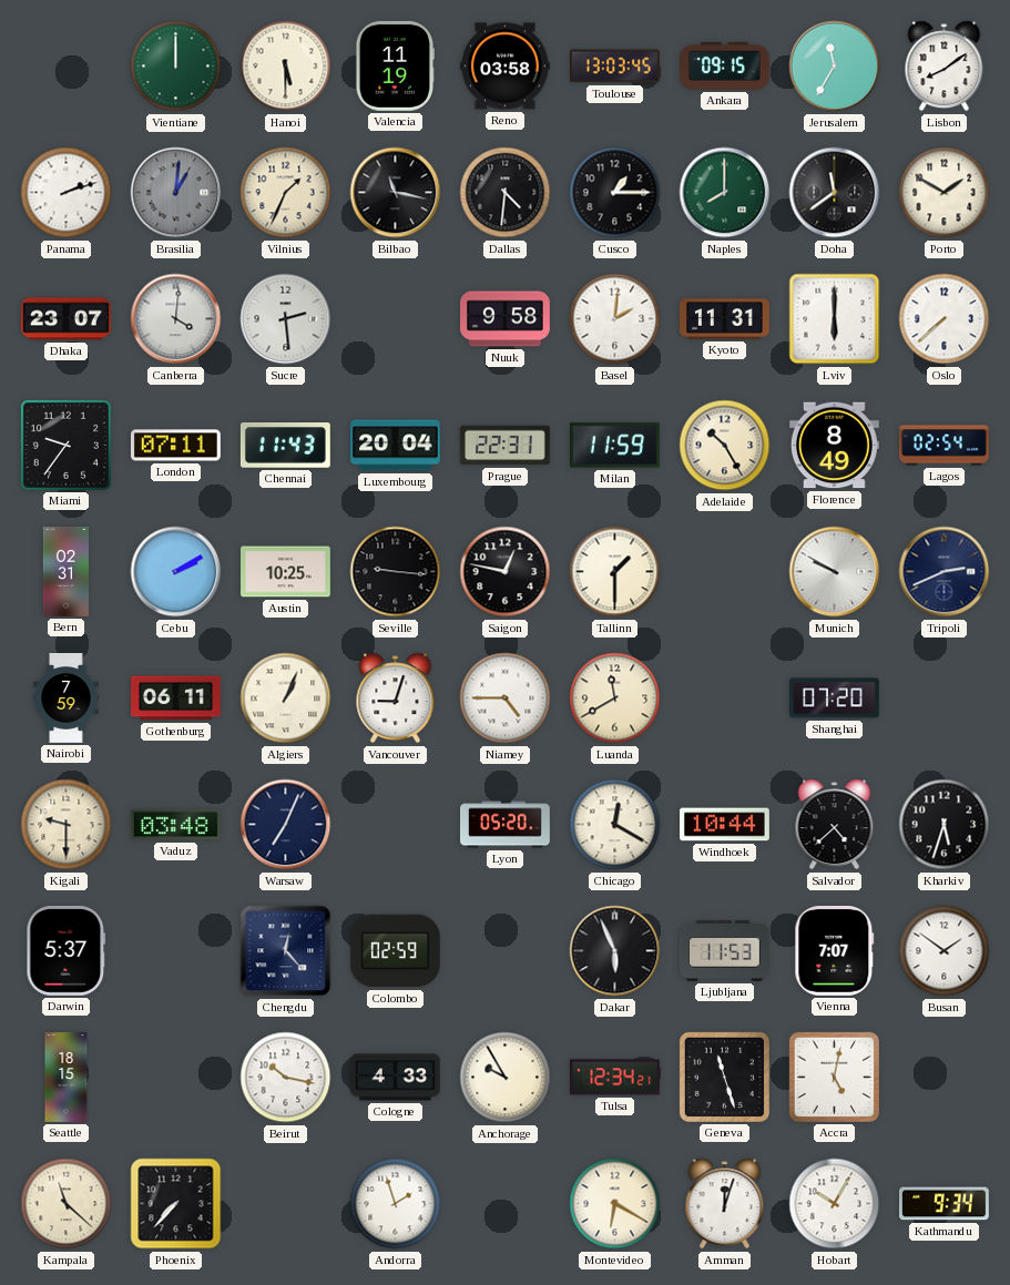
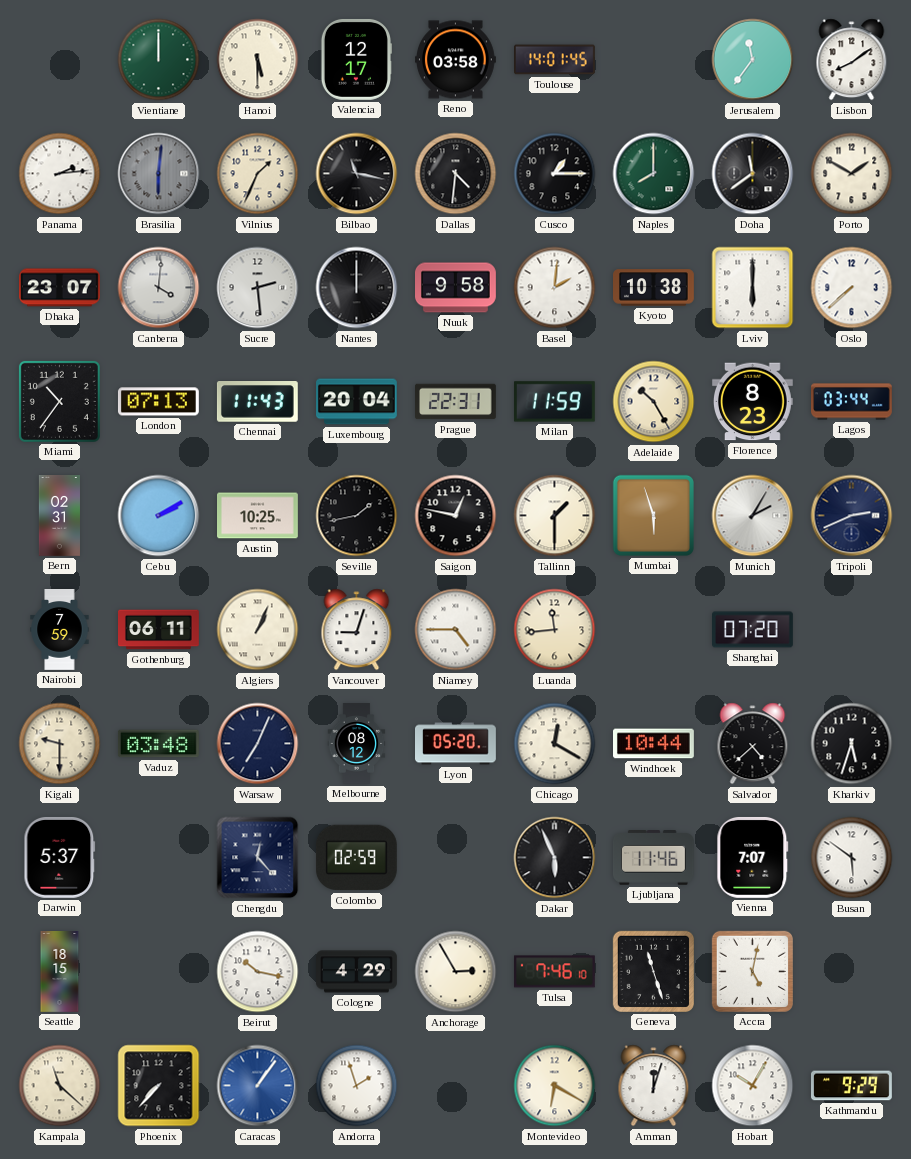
Valencia: 11:19 -> 12:17 (356, 59)
Toulouse: 13:03 -> 14:01 (555, 60)
Ankara: 09:15 -> none (725, 65)
Jerusalem: 11:35 -> 11:36 (753, 60)
Panama: 2:12 -> 2:14 (60, 174)
Brasilia: 1:01 -> 6:01 (159, 174)
Nantes: none -> 12:00 (357, 288)
Kyoto: 11:31 -> 10:38 (654, 288)
Miami: 9:36 -> 10:36 (59, 401)
London: 07:11 -> 07:13 (158, 402)
Florence: 8:49 -> 8:23 (752, 402)
Lagos: 02:54 -> 03:44 (852, 402)
Seville: 9:16 -> 1:43 (357, 516)
Mumbai: none -> 5:57 (653, 515)
Munich: 9:50 -> 2:05 (753, 516)
Luanda: 11:40 -> 11:44 (555, 630)
Melbourne: none -> 08:12 (357, 744)
Ljubljana: 11:53 -> 11:46 (653, 858)
Busan: 1:51 -> 5:51 (852, 858)
Cologne: 4:33 -> 4:29 (357, 972)
Anchorage: 9:55 -> 2:55 (456, 972)
Tulsa: 12:34 -> 7:46 (554, 972)
Caracas: none -> 1:06 (258, 1086)
Kathmandu: 9:34 -> 9:29 (852, 1086)
